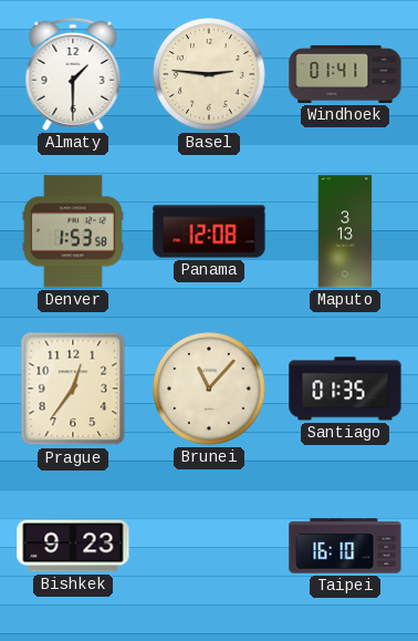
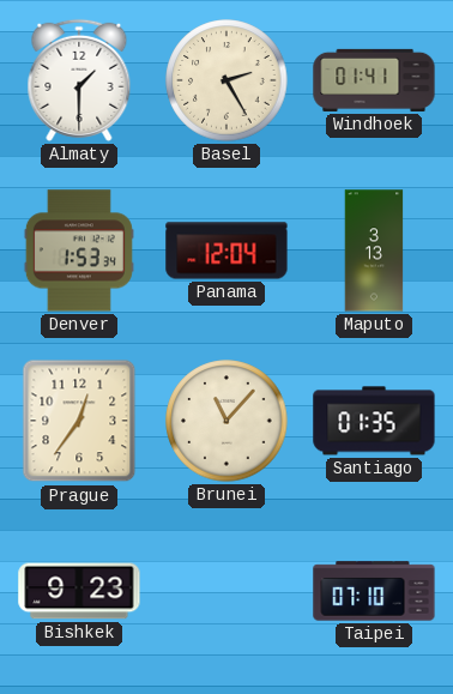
Basel: 2:46 -> 2:25 (226, 80)
Denver: 1:53:58 -> 1:53:34 (79, 251)
Panama: 12:08 -> 12:04 (226, 251)
Taipei: 16:10 -> 07:10 (374, 591)
